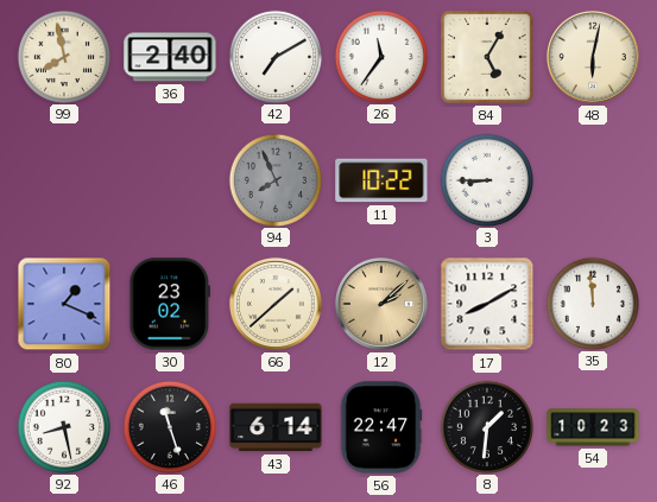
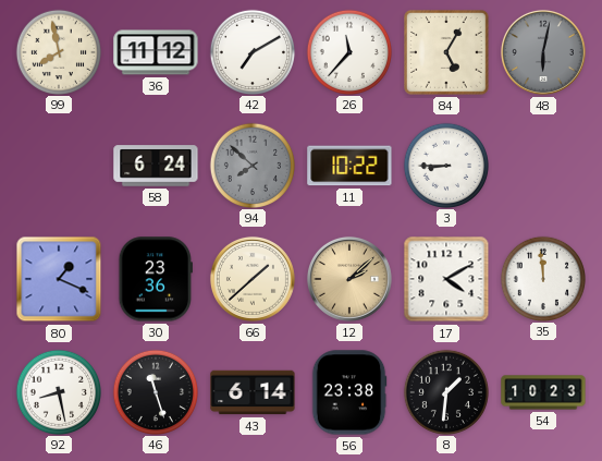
36: 2:40 -> 11:12 (156, 52)
26: 11:36 -> 11:37 (348, 51)
48 dial: cream -> grey (543, 52)
58: none -> 6:24 (156, 166)
94: 7:56 -> 7:52 (251, 165)
30: 23:02 -> 23:36 (155, 279)
17: 8:10 -> 4:10 (446, 279)
56: 22:47 -> 23:38 (349, 392)
